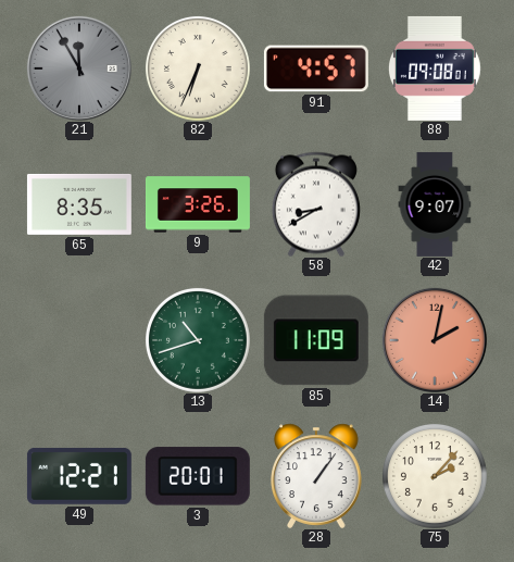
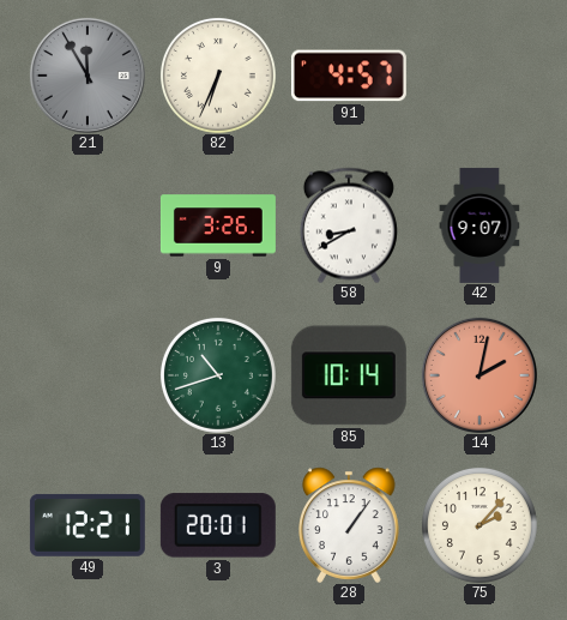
88: 09:08 -> none (435, 68)
65: 8:35 -> none (79, 204)
85: 11:09 -> 10:14 (349, 375)
